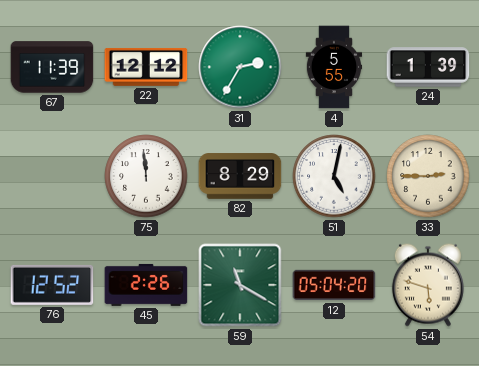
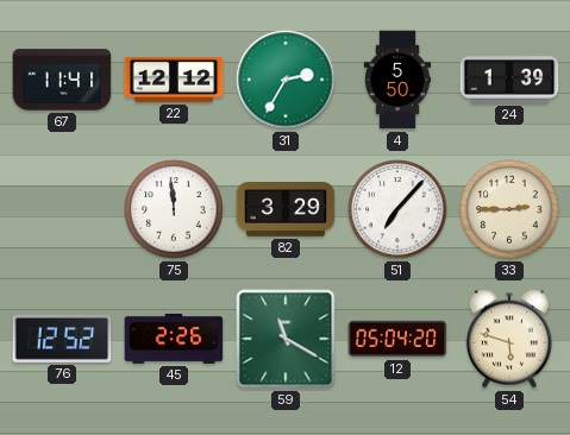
67: 11:39 -> 11:41 (62, 80)
4: 5:55 -> 5:50 (397, 80)
82: 8:29 -> 3:29 (286, 209)
51: 5:02 -> 7:07 (397, 209)
